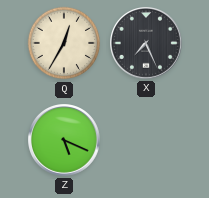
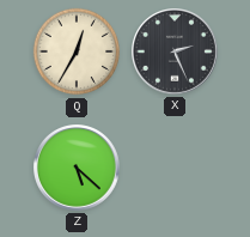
X: 7:26 -> 2:26 (176, 53)
Z: 5:19 -> 5:22 (78, 169)
